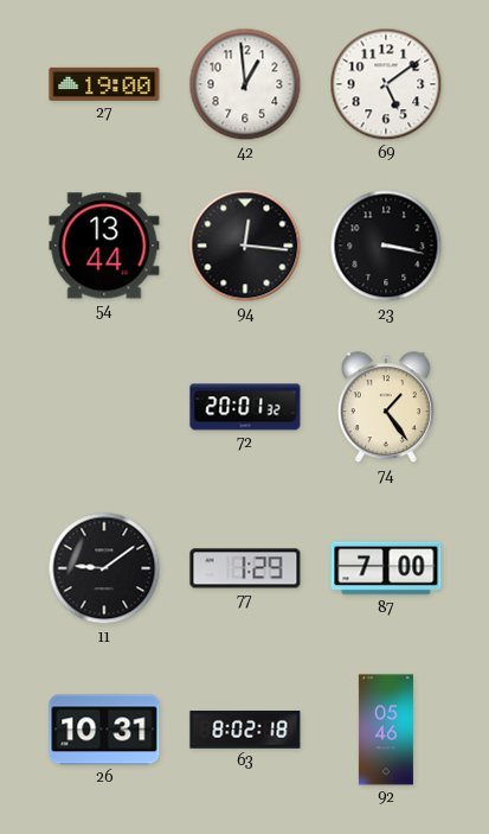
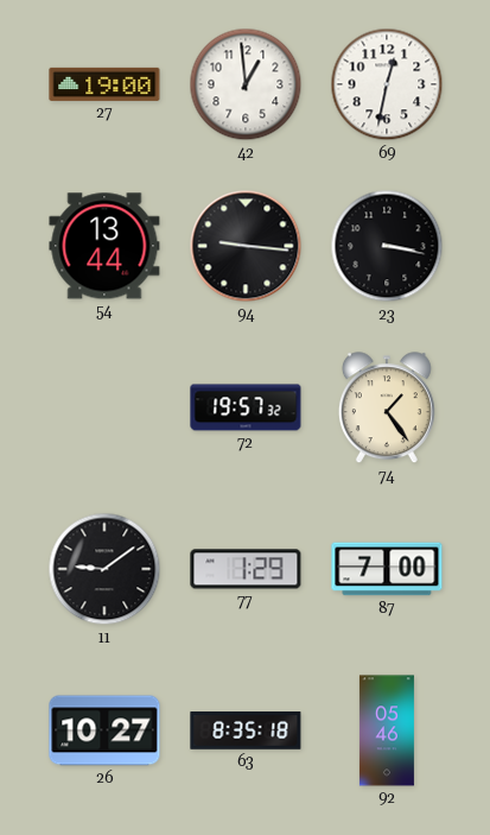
69: 5:09 -> 12:32 (387, 84)
94: 12:16 -> 9:16 (246, 246)
72: 20:01 -> 19:57 (246, 407)
26: 10:31 -> 10:27 (104, 730)
63: 8:02 -> 8:35 (246, 732)
